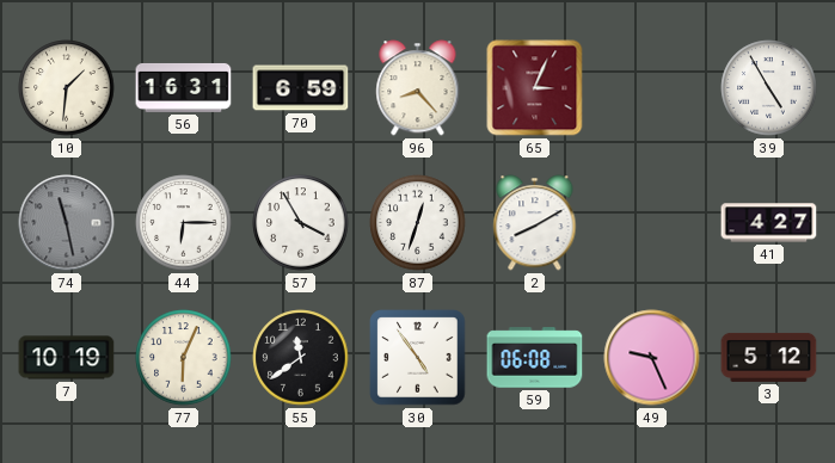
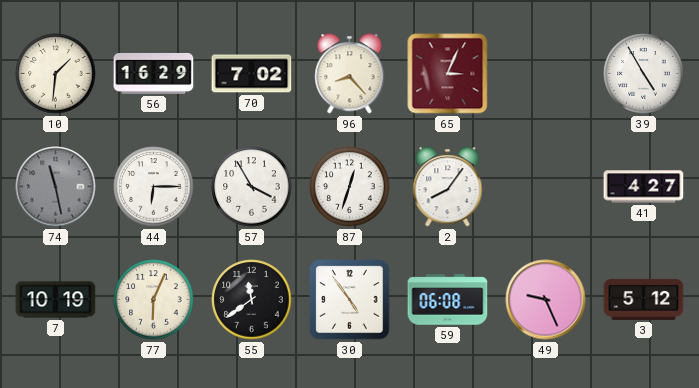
56: 16:31 -> 16:29 (154, 73)
70: 6:59 -> 7:02 (252, 74)
2: 8:10 -> 8:06 (448, 187)
